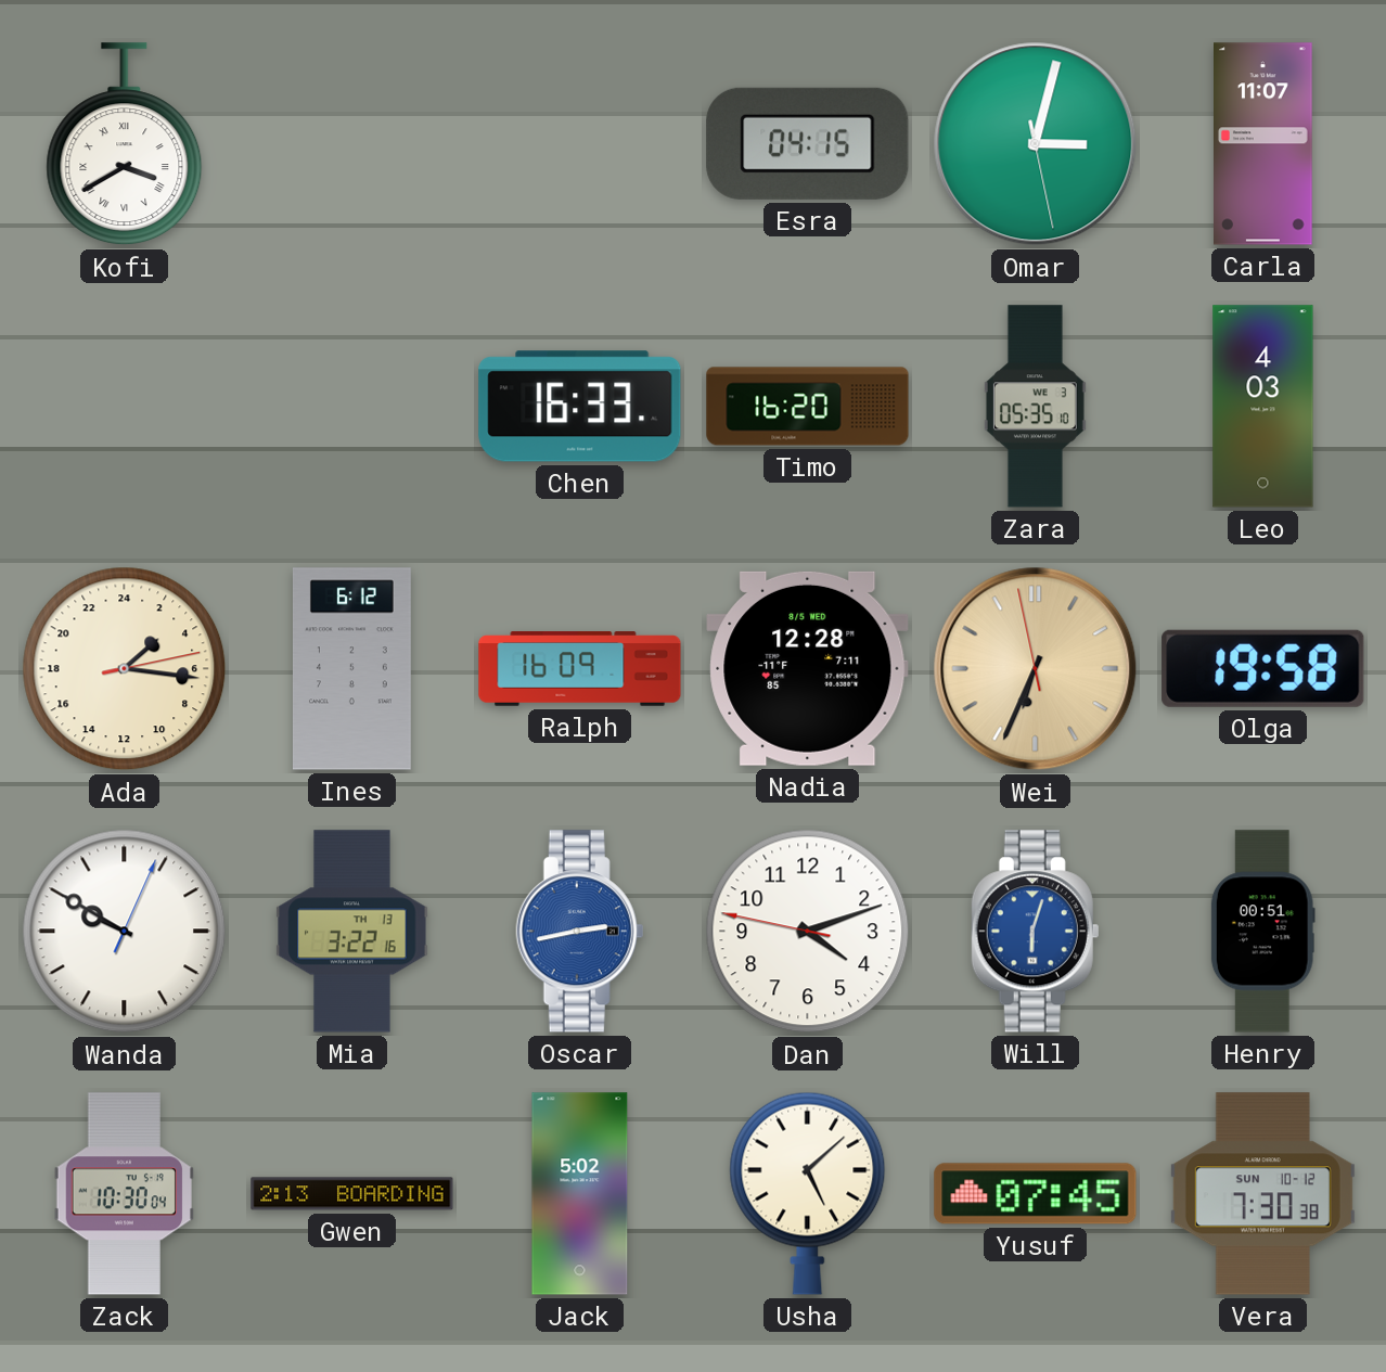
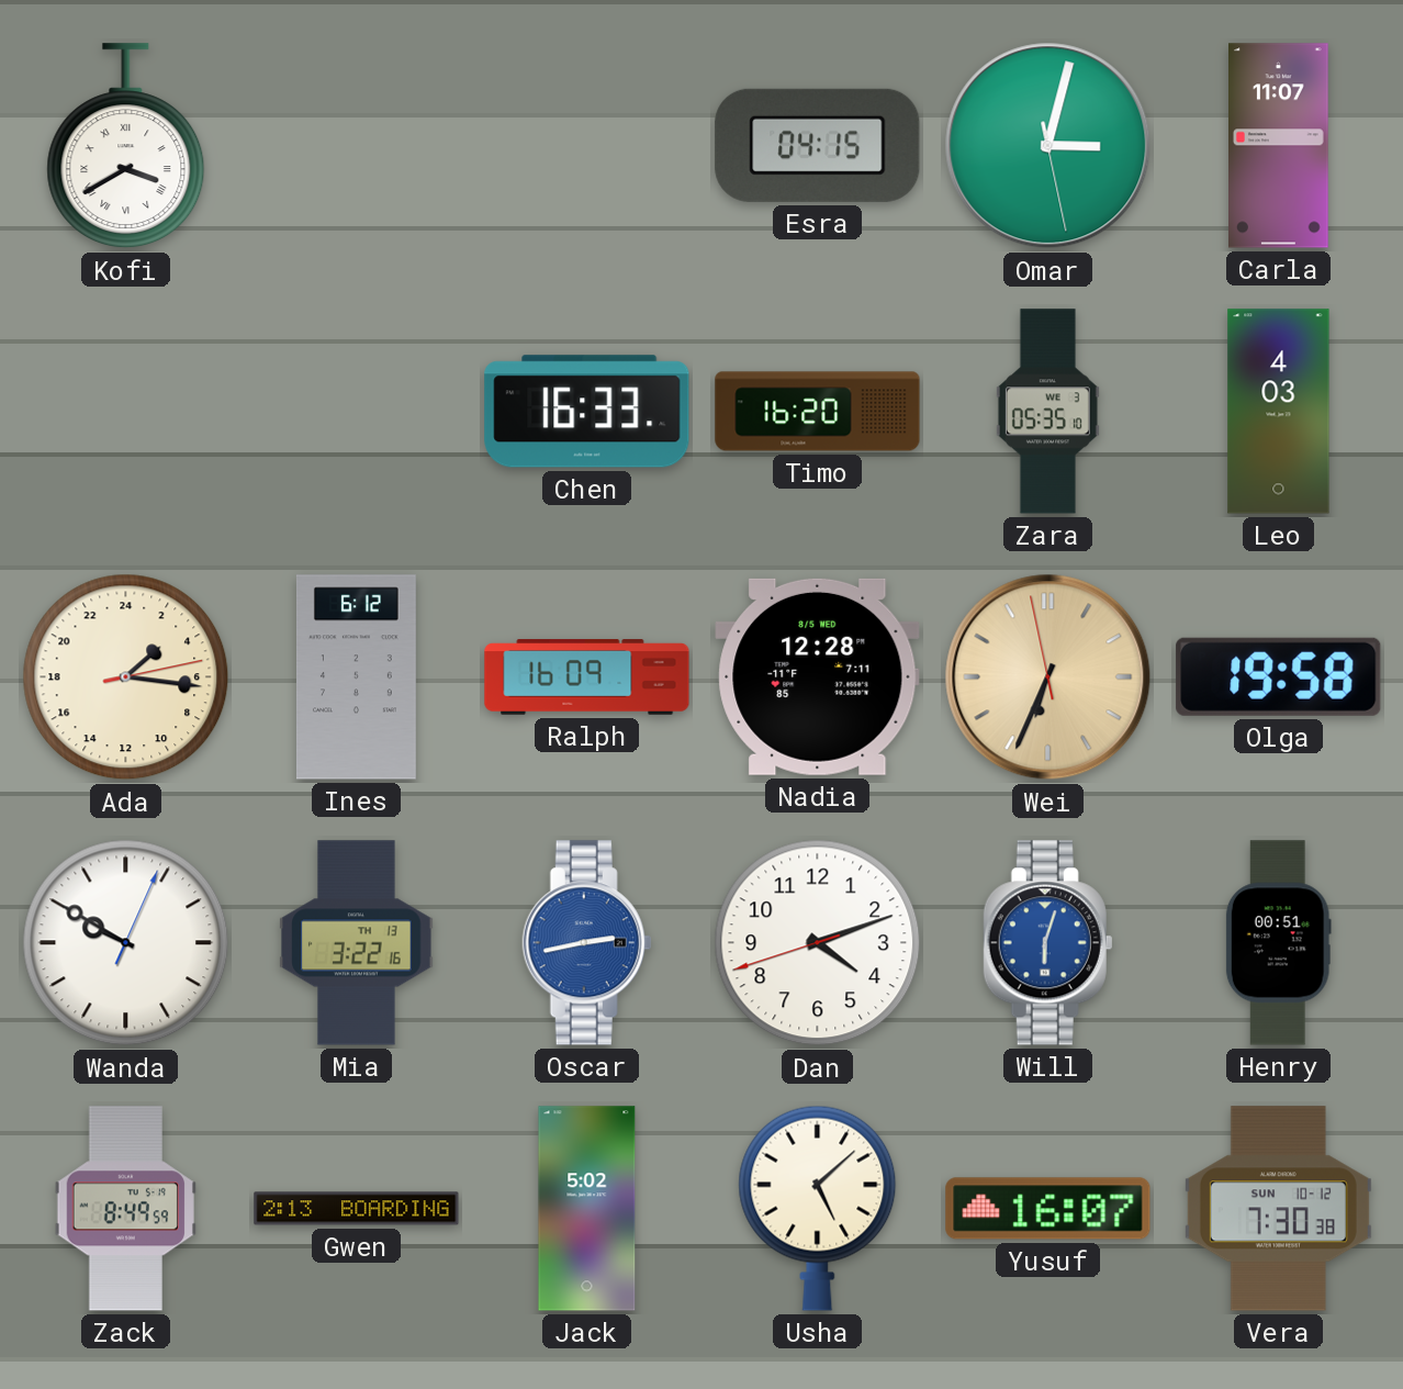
Dan: 4:11:47 -> 4:11:42 (818, 943)
Zack: 10:30 -> 8:49 (125, 1209)
Yusuf: 07:45 -> 16:07 (1048, 1209)
